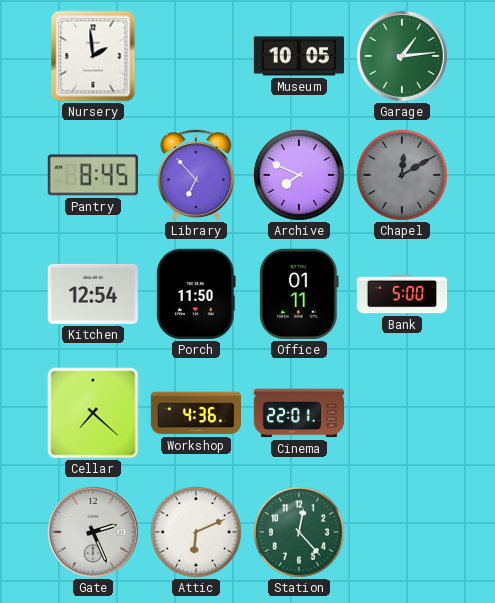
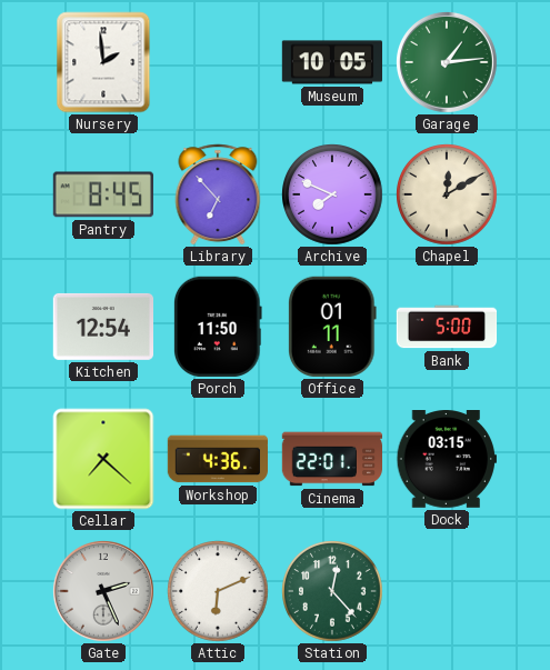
Chapel dial: grey -> cream (448, 196)
Dock: none -> 03:15 (446, 460)
